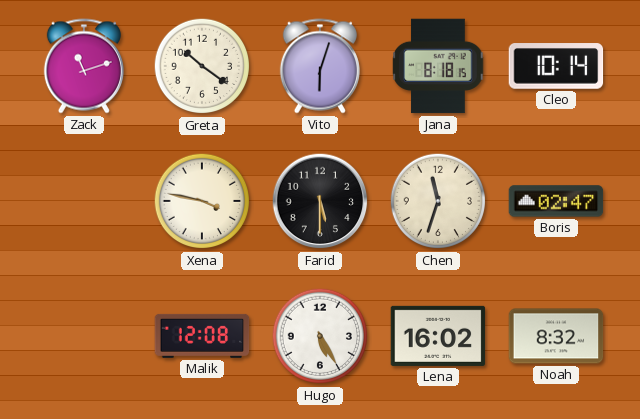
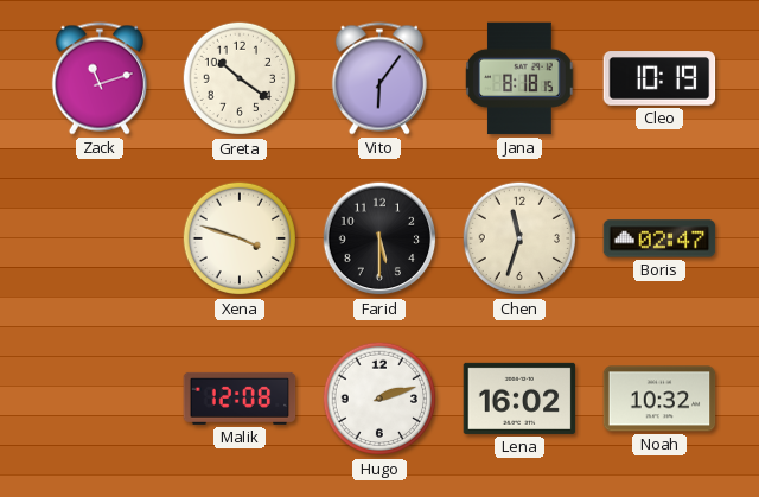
Vito: 6:03 -> 6:06 (379, 78)
Cleo: 10:14 -> 10:19 (659, 78)
Xena: 3:47 -> 3:48 (240, 238)
Hugo: 5:25 -> 2:12 (379, 399)
Noah: 8:32 -> 10:32 (659, 399)
